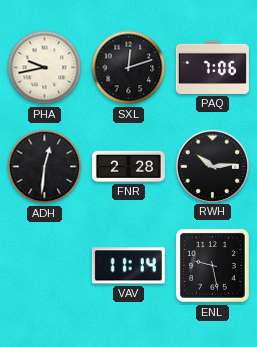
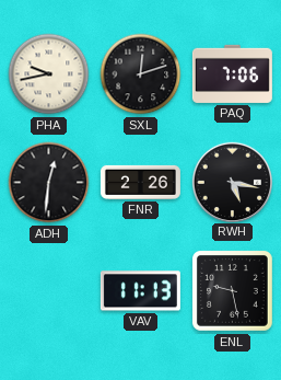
FNR: 2:28 -> 2:26 (140, 182)
RWH: 10:14 -> 5:17 (232, 182)
VAV: 11:14 -> 11:13 (140, 291)
